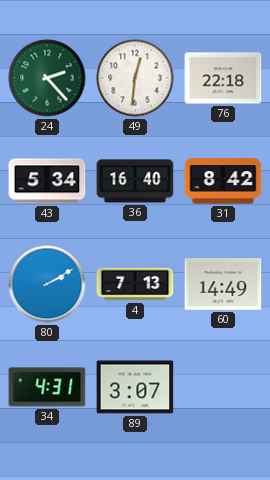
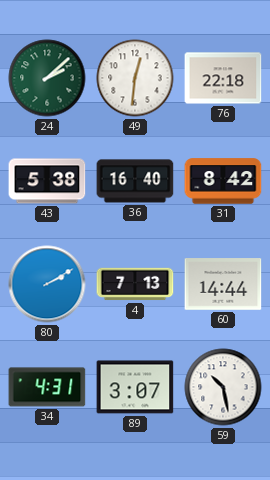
24: 2:23 -> 2:08 (47, 78)
43: 5:34 -> 5:38 (47, 181)
60: 14:49 -> 14:44 (223, 284)
59: none -> 10:28 (223, 387)
